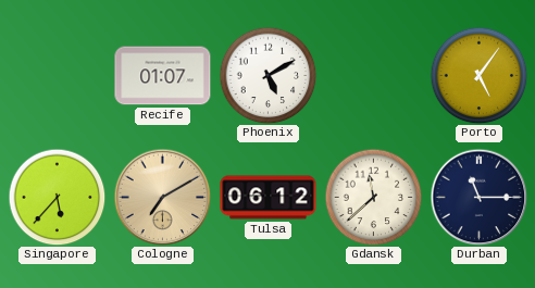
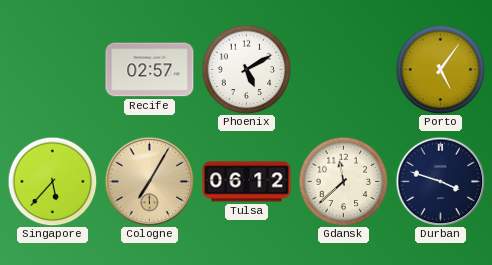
Recife: 01:07 -> 02:57 (150, 70)
Cologne: 7:10 -> 7:05 (149, 181)
Durban: 11:15 -> 3:48 (440, 181)
